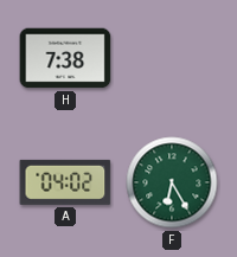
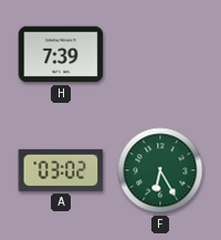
H: 7:38 -> 7:39 (61, 54)
A: 04:02 -> 03:02 (61, 170)
